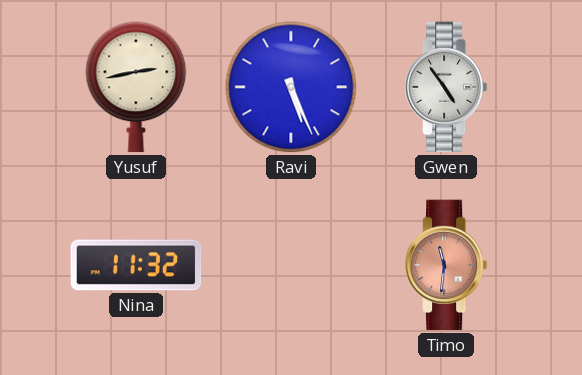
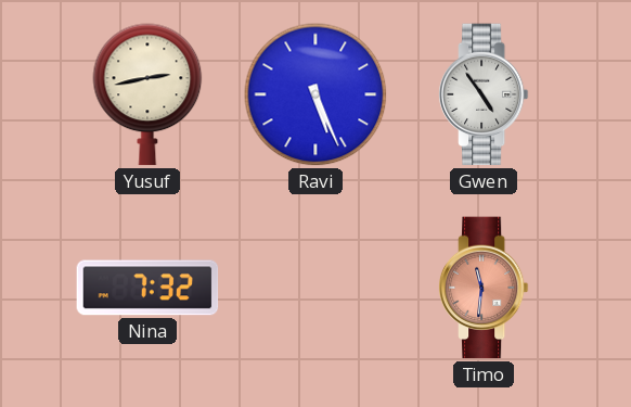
Nina: 11:32 -> 7:32 (147, 288)
